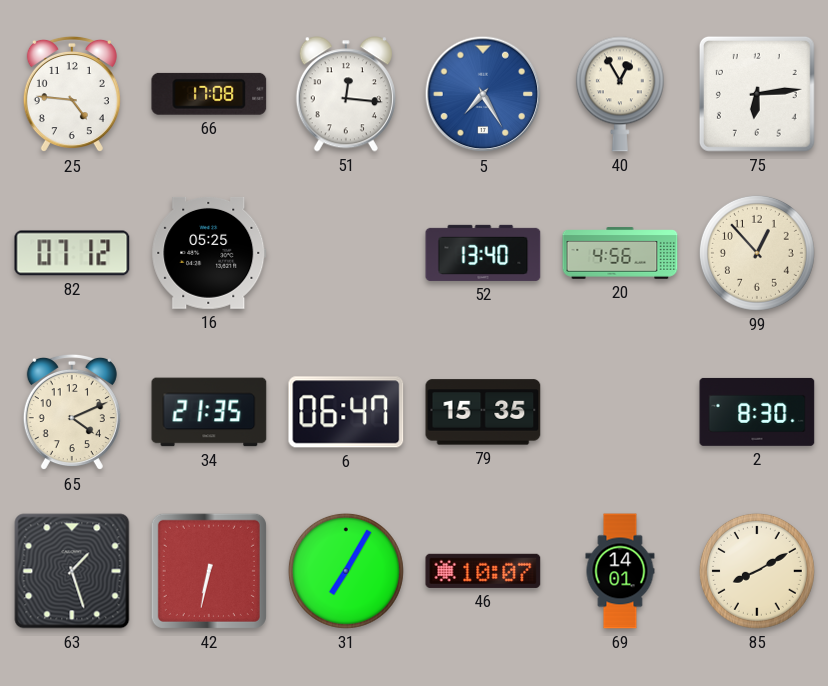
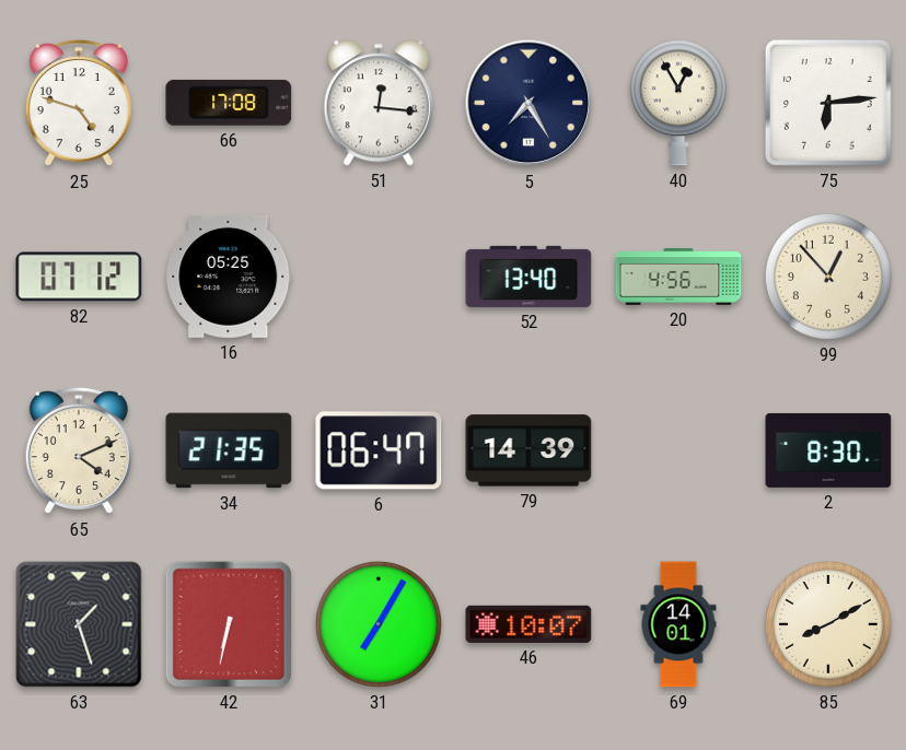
25: 4:46 -> 4:48 (79, 103)
5 dial: blue -> navy (528, 103)
79: 15:35 -> 14:39 (528, 450)
